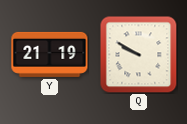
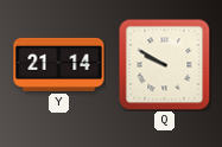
Y: 21:19 -> 21:14 (59, 64)
